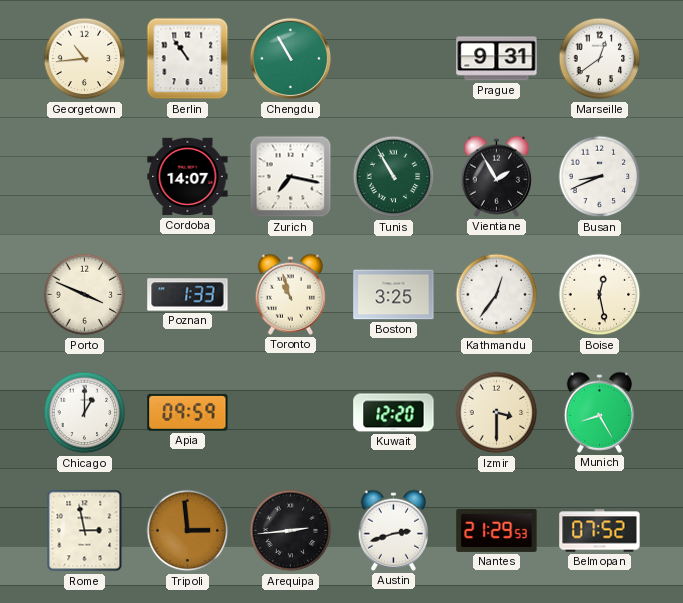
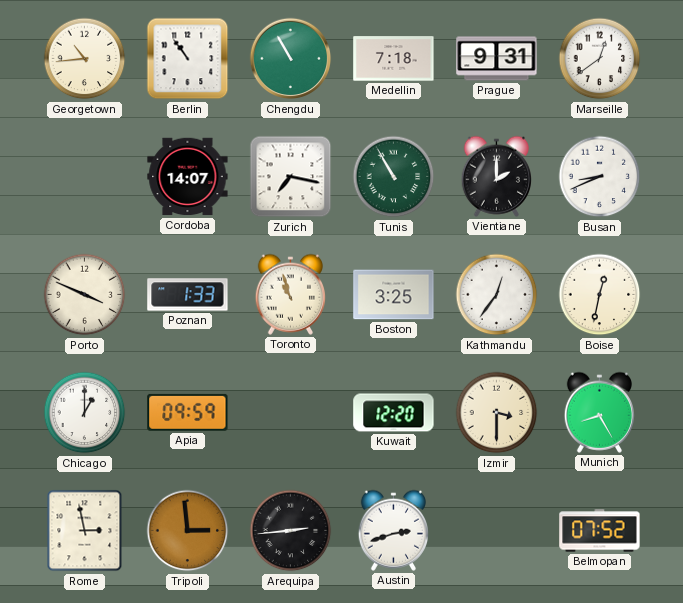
Medellin: none -> 7:18 (394, 59)
Vientiane: 1:55 -> 2:00 (496, 176)
Boise: 12:28 -> 12:32 (600, 295)
Nantes: 21:29 -> none (497, 530)
